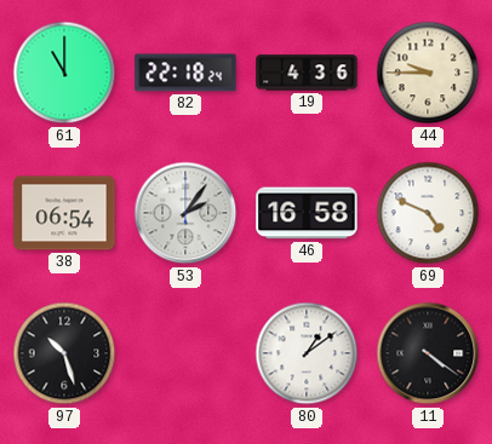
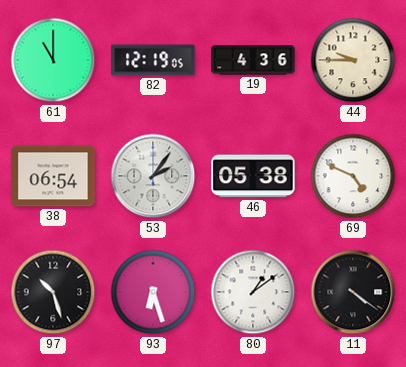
82: 22:18 -> 12:19 (153, 60)
46: 16:58 -> 05:38 (253, 176)
93: none -> 6:27 (153, 292)
